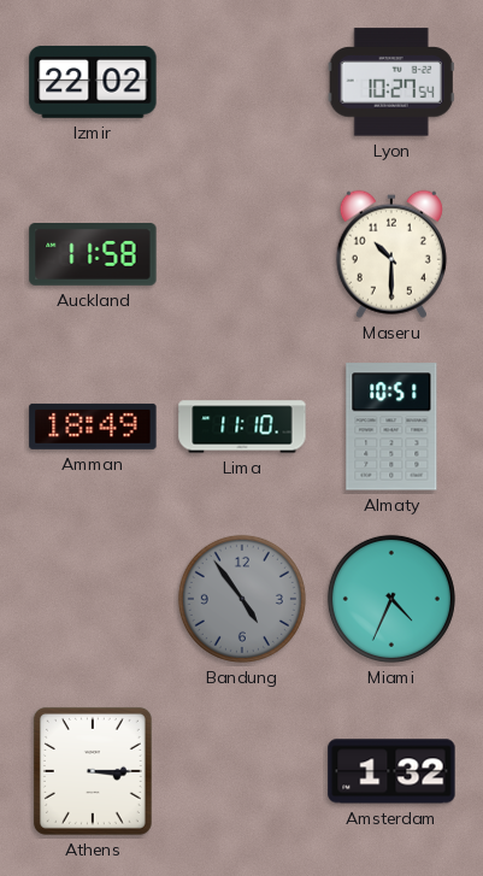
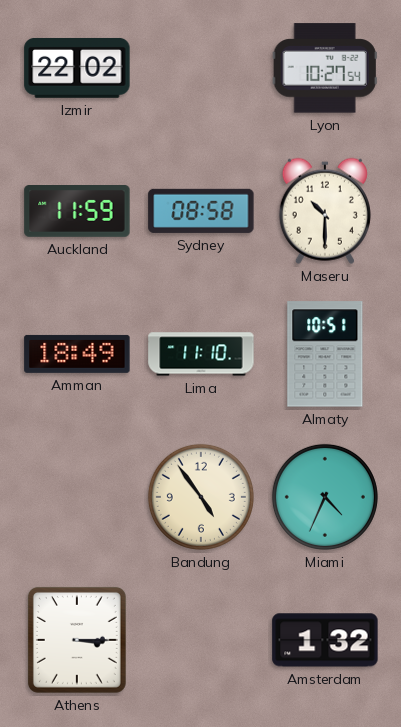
Auckland: 11:58 -> 11:59 (77, 212)
Sydney: none -> 08:58 (201, 211)
Bandung dial: grey -> cream (201, 497)
